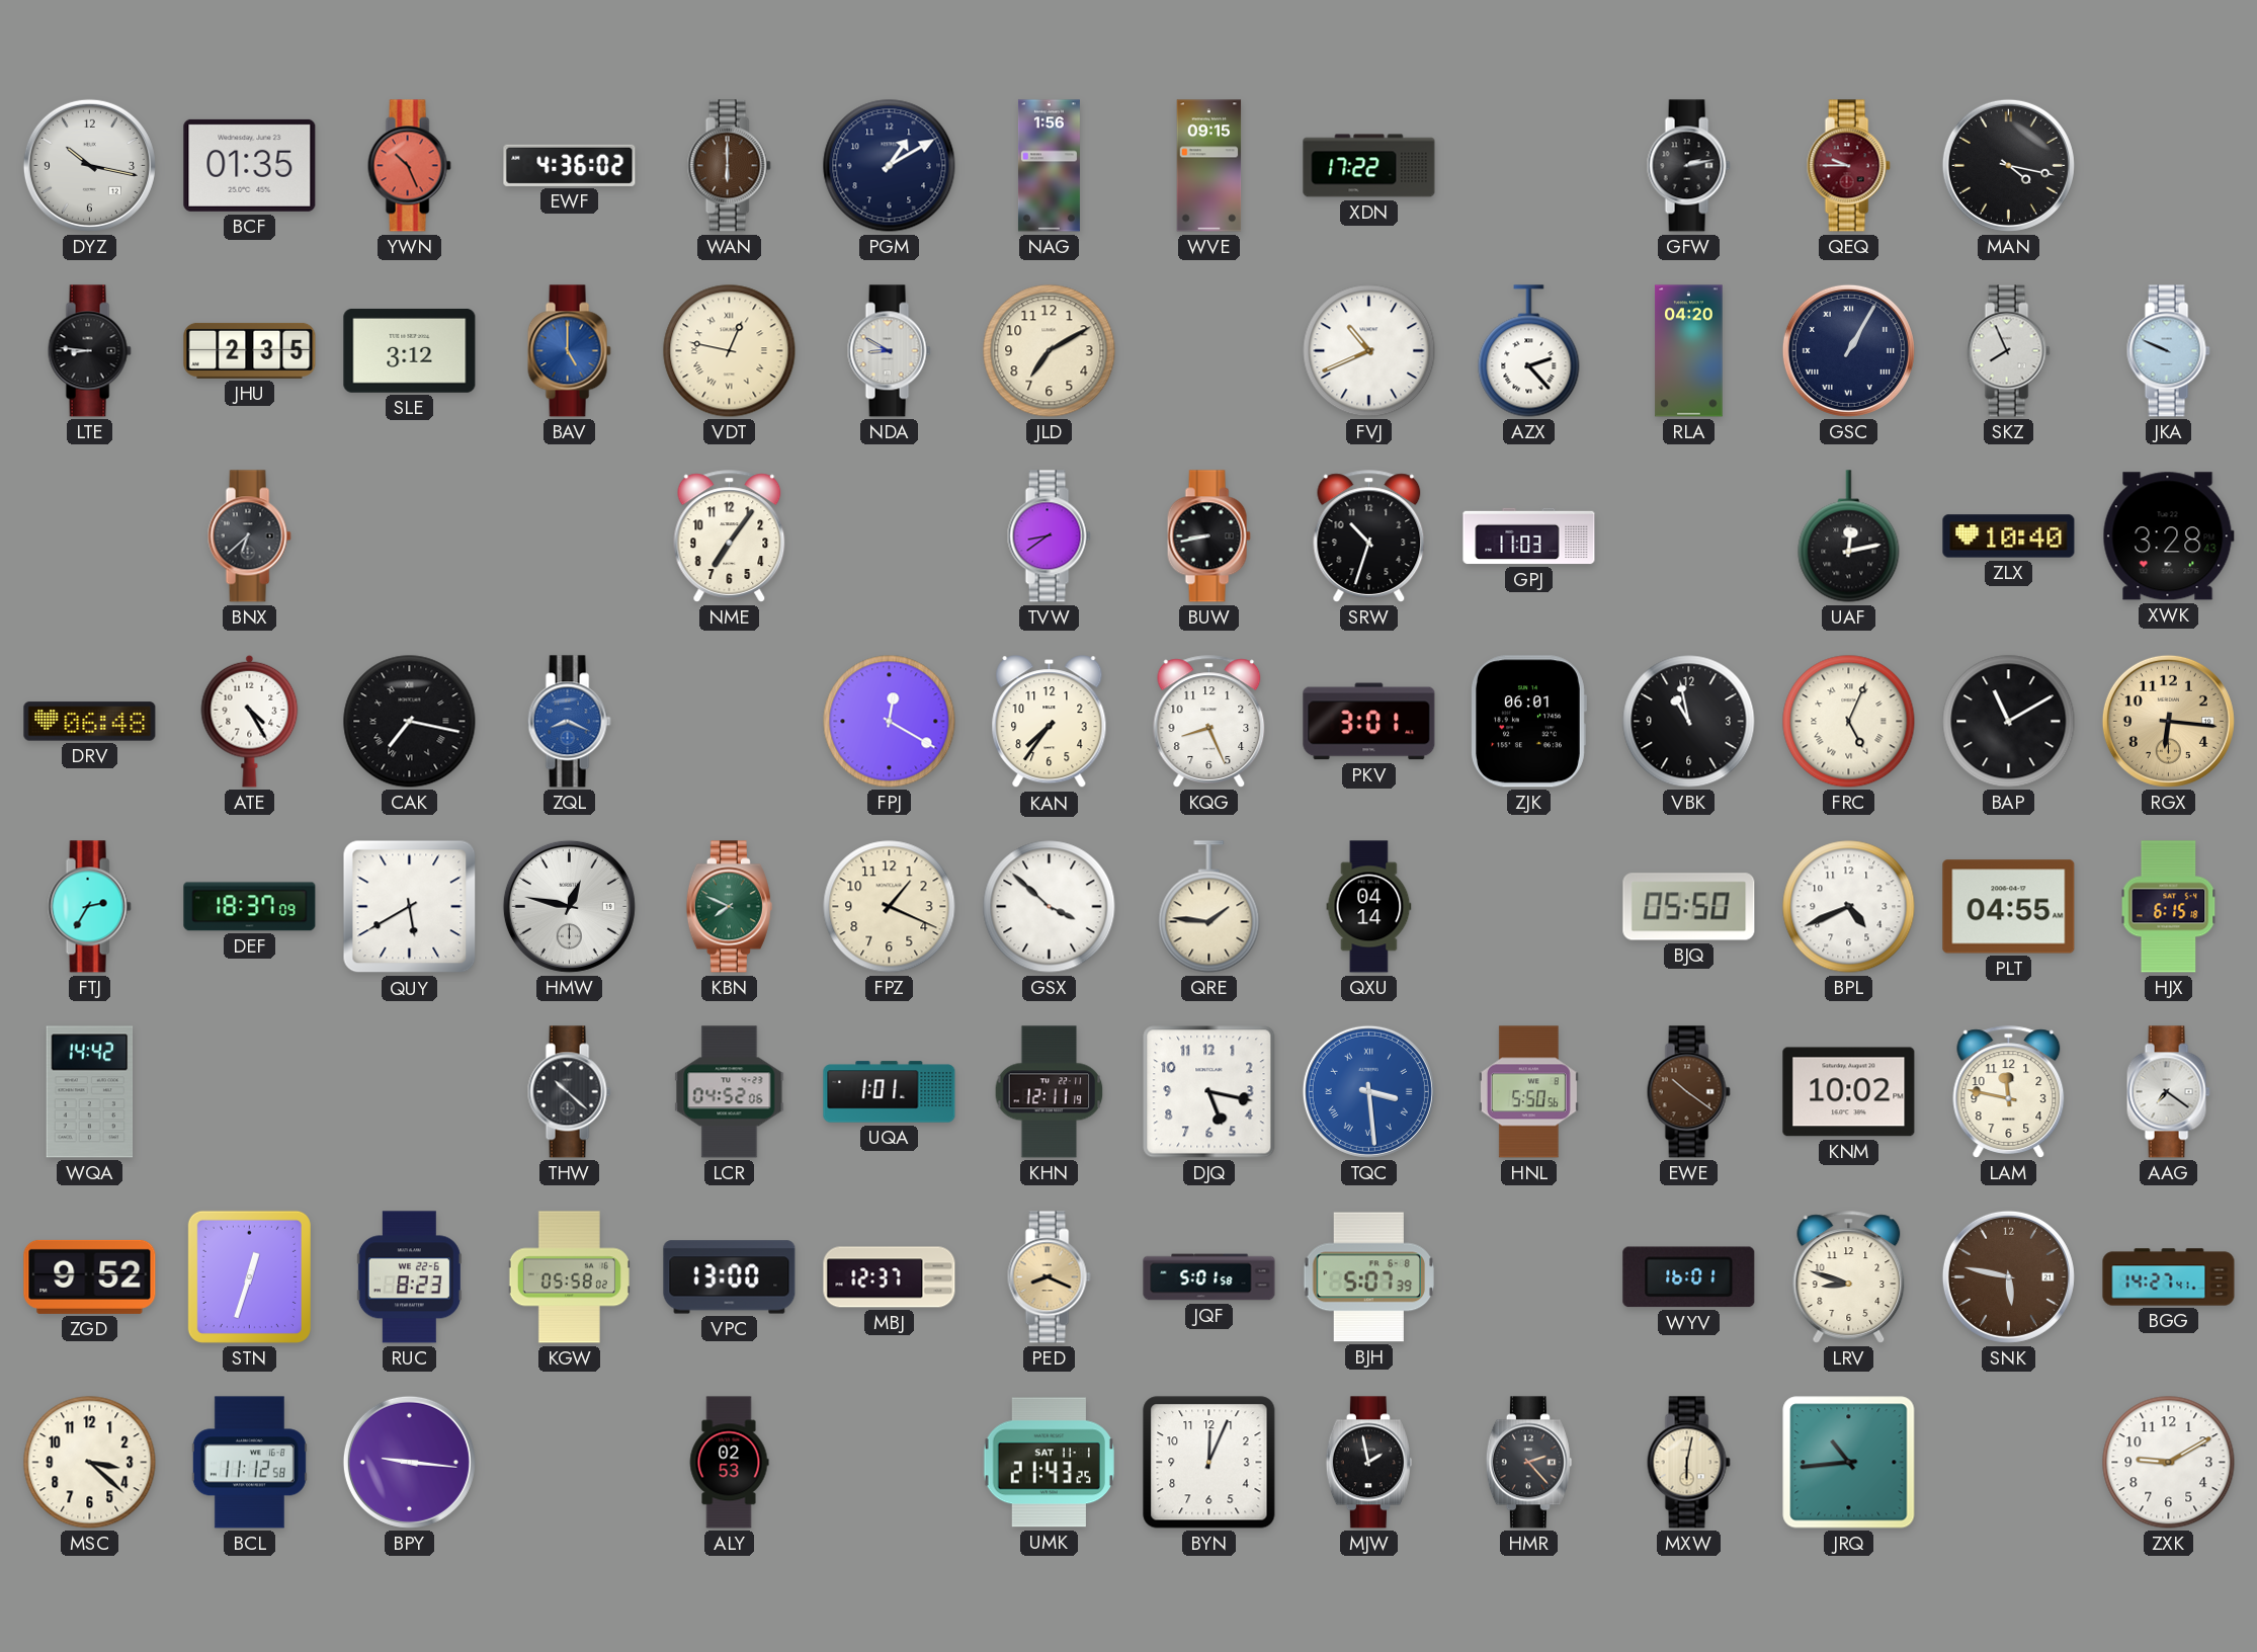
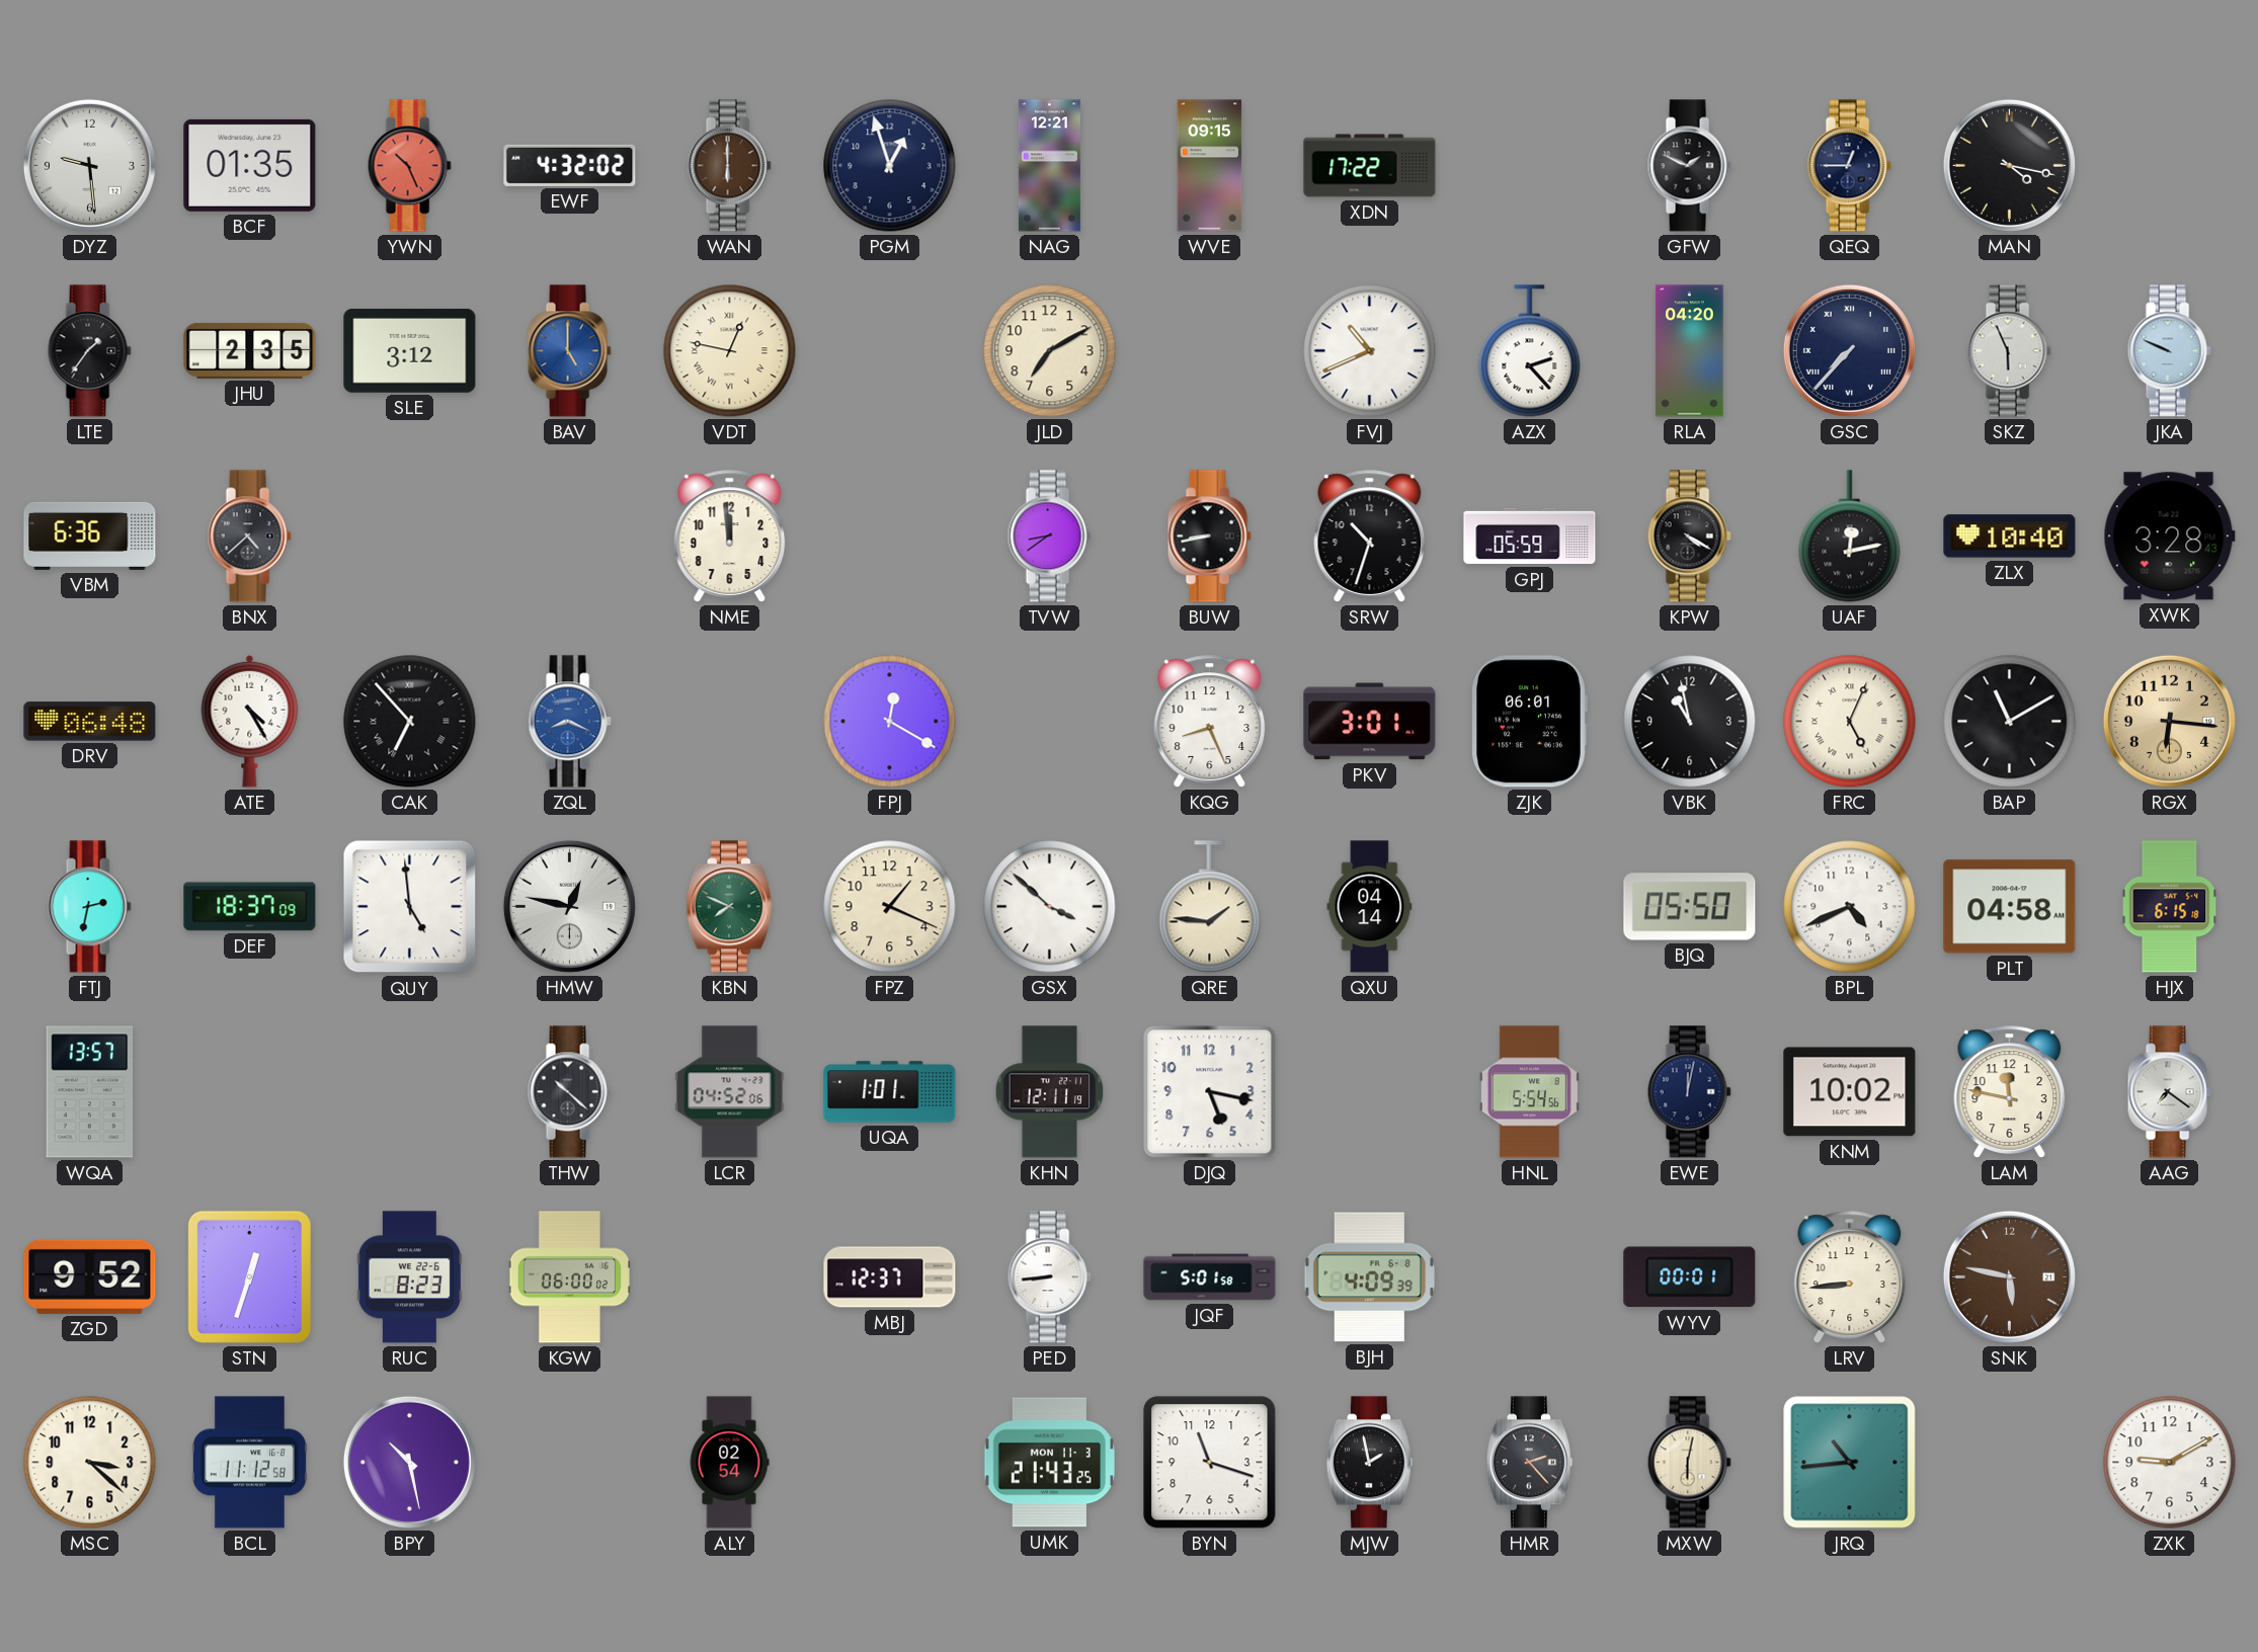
DYZ: 10:17 -> 9:29 (89, 165)
EWF: 4:36 -> 4:32 (570, 165)
PGM: 1:10 -> 12:57 (890, 166)
NAG: 1:56 -> 12:21 (1049, 166)
GFW: 2:13 -> 1:49 (1689, 166)
QEQ: 9:45 -> 12:45 (1849, 166)
QEQ dial: burgundy -> navy (1849, 166)
LTE: 8:46 -> 1:36 (89, 351)
NDA: 8:50 -> none (889, 351)
GSC: 1:05 -> 7:37 (1849, 350)
SKZ: 7:56 -> 5:56 (2009, 351)
VBM: none -> 6:36 (90, 535)
BNX: 6:38 -> 4:38 (249, 536)
NME: 7:06 -> 11:59 (730, 536)
GPJ: 11:03 -> 05:59 (1530, 536)
KPW: none -> 4:20 (1689, 536)
CAK: 7:17 -> 6:53 (410, 722)
KAN: 7:36 -> none (1050, 722)
FTJ: 2:35 -> 2:32 (89, 907)
QUY: 5:40 -> 4:59 (410, 907)
PLT: 04:55 -> 04:58 (2010, 907)
WQA: 14:42 -> 13:57 (90, 1092)
TQC: 3:29 -> none (1368, 1091)
HNL: 5:50 -> 5:54 (1529, 1092)
EWE: 10:21 -> 12:02 (1689, 1092)
EWE dial: brown -> navy (1689, 1092)
KGW: 05:58 -> 06:00 (569, 1277)
VPC: 13:00 -> none (730, 1277)
PED: 8:19 -> 8:44 (1049, 1277)
PED dial: champagne -> white (1049, 1277)
BJH: 5:07 -> 4:09 (1370, 1277)
WYV: 16:01 -> 00:01 (1690, 1277)
LRV: 8:48 -> 8:44 (1850, 1277)
BGG: 14:27 -> none (2169, 1277)
BPY: 9:16 -> 10:28 (409, 1462)
ALY: 02:53 -> 02:54 (729, 1463)
UMK date: SAT 11-1 -> MON 11-3 (1049, 1463)
BYN: 12:04 -> 11:18 (1210, 1463)
